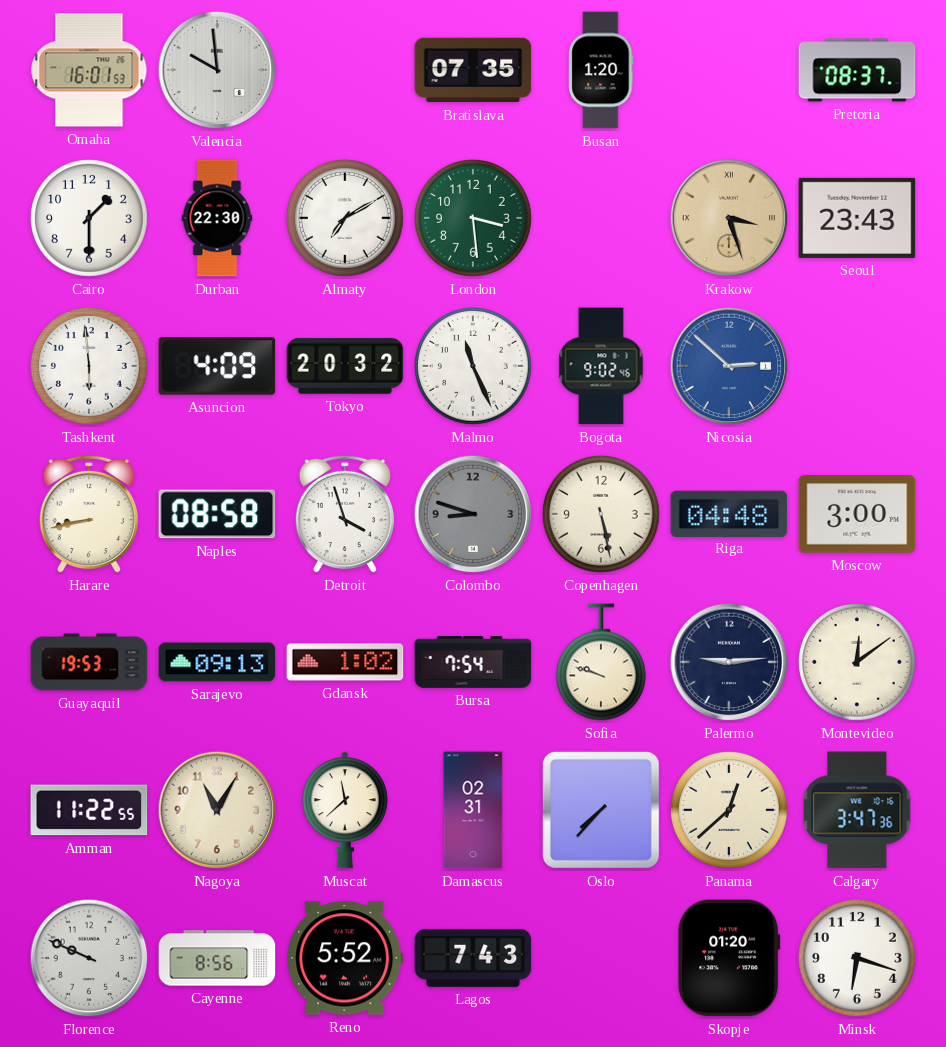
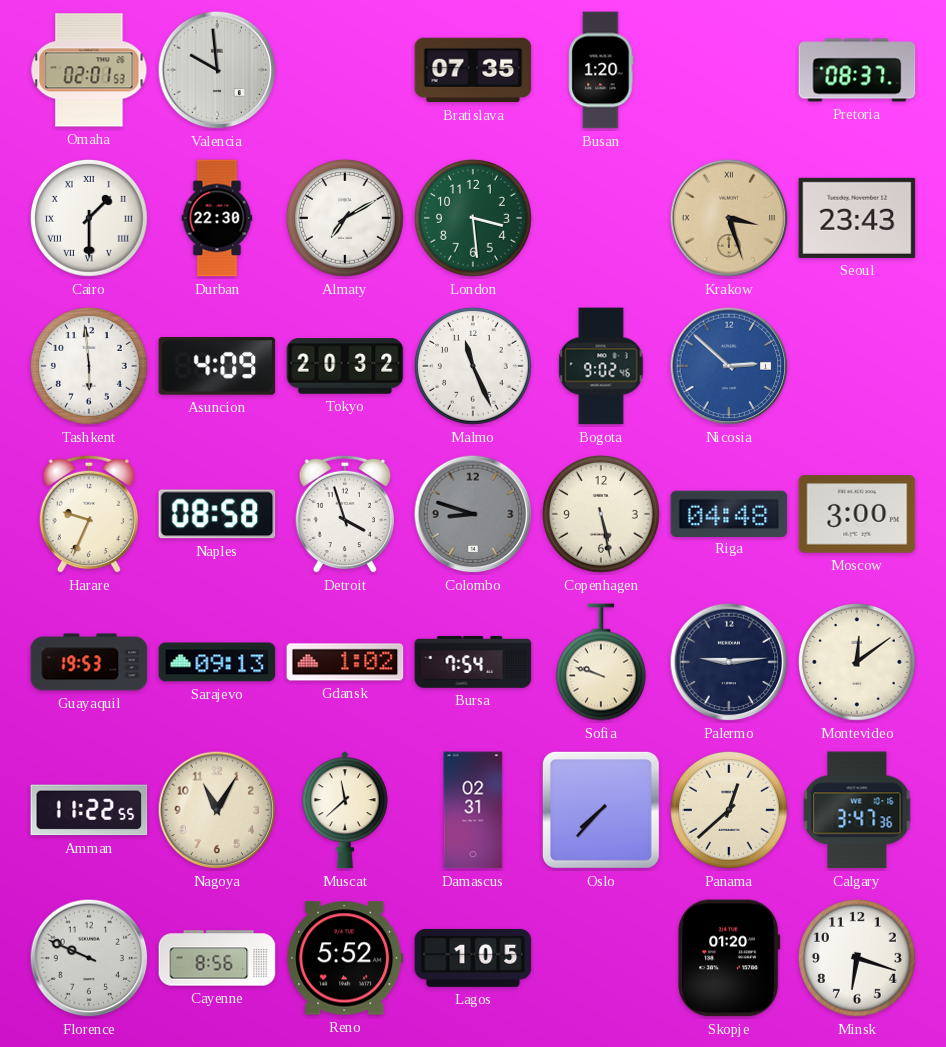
Omaha: 16:01 -> 02:01 (89, 70)
Cairo numerals: Arabic -> Roman (89, 218)
Harare: 8:43 -> 9:34 (88, 514)
Lagos: 7:43 -> 1:05 (473, 958)
